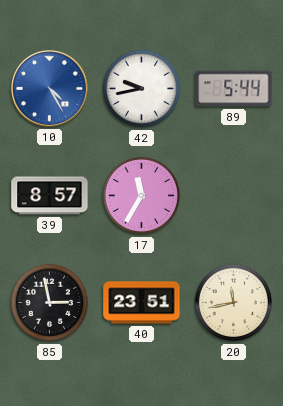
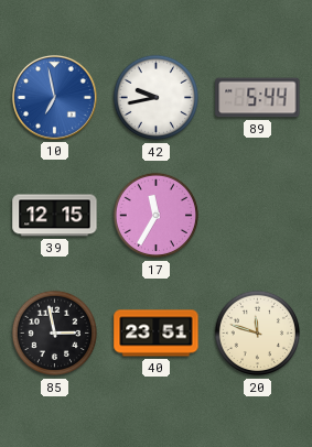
10: 4:25 -> 6:58 (54, 97)
39: 8:57 -> 12:15 (55, 216)
20: 11:43 -> 11:48 (258, 334)
